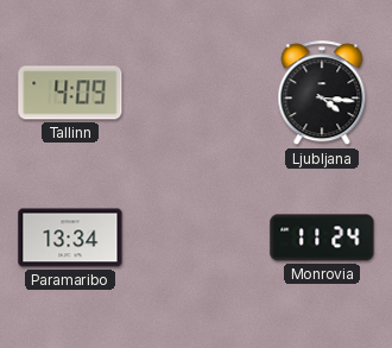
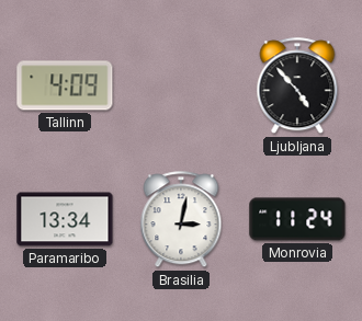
Ljubljana: 4:16 -> 4:53 (297, 87)
Brasilia: none -> 3:02 (181, 220)
